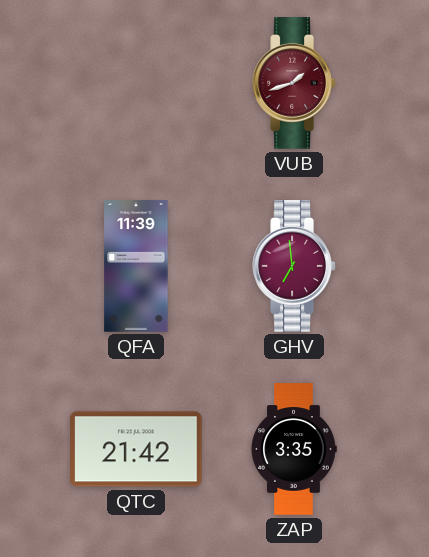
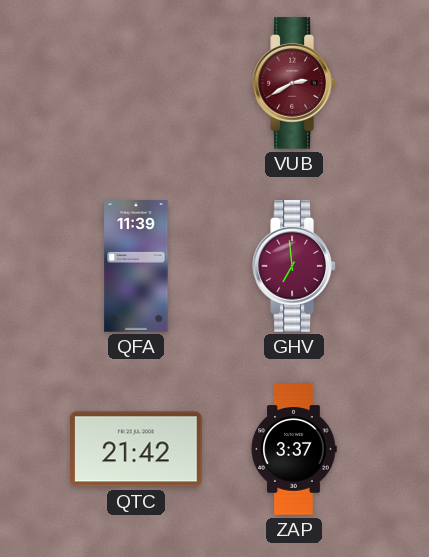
VUB: 1:42 -> 2:40 (294, 83)
ZAP: 3:35 -> 3:37 (294, 449)
